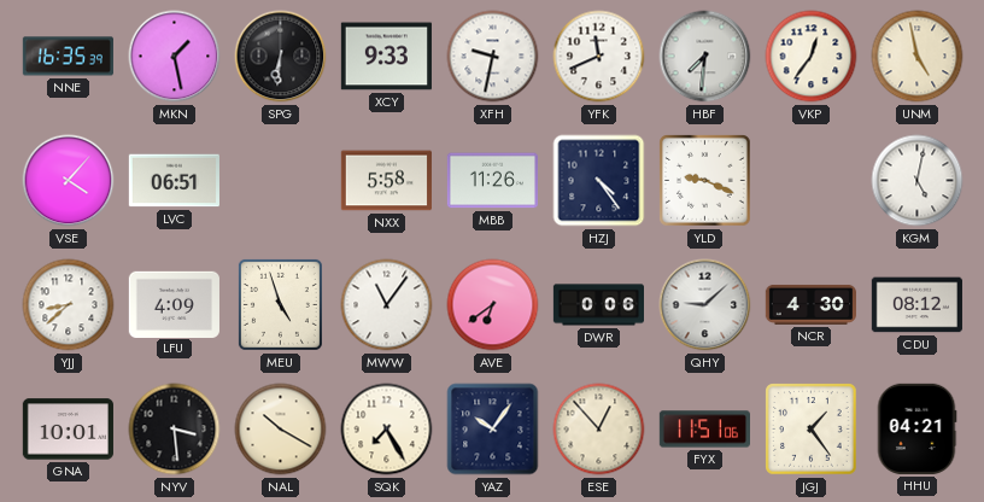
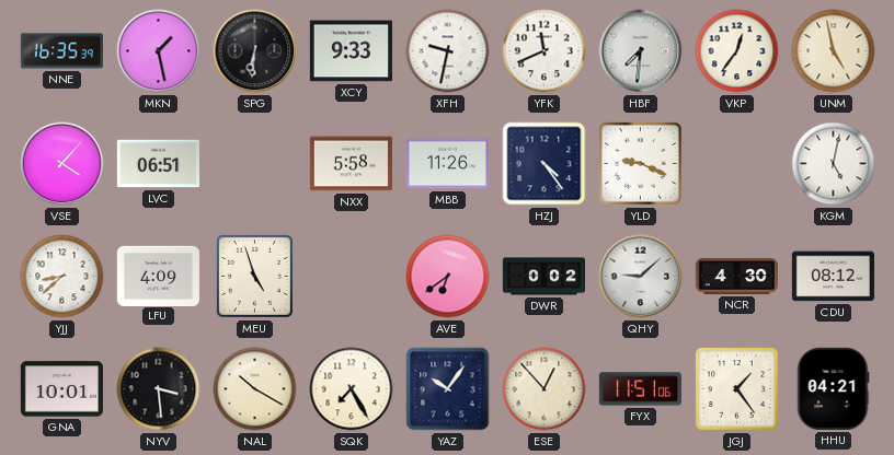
MWW: 11:06 -> none (387, 305)
DWR: 0:06 -> 0:02 (543, 277)
